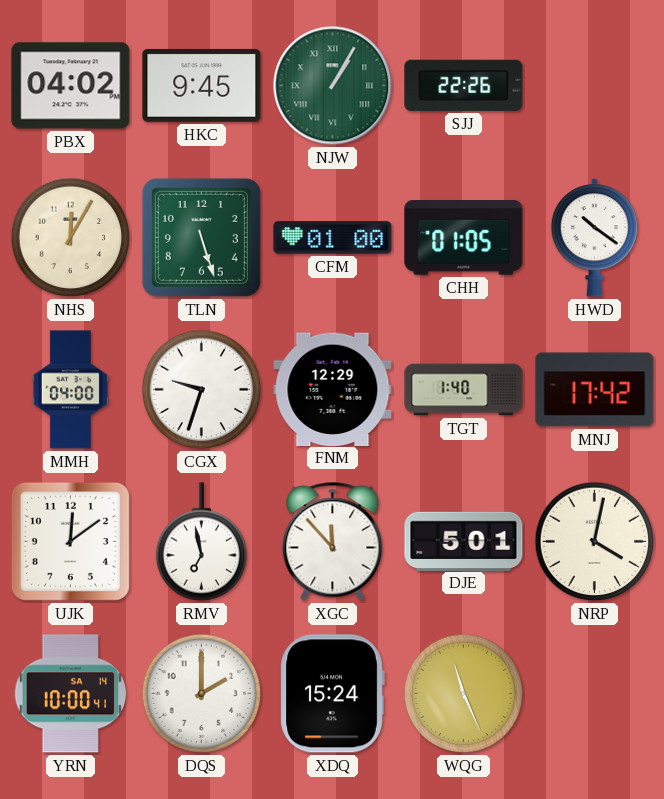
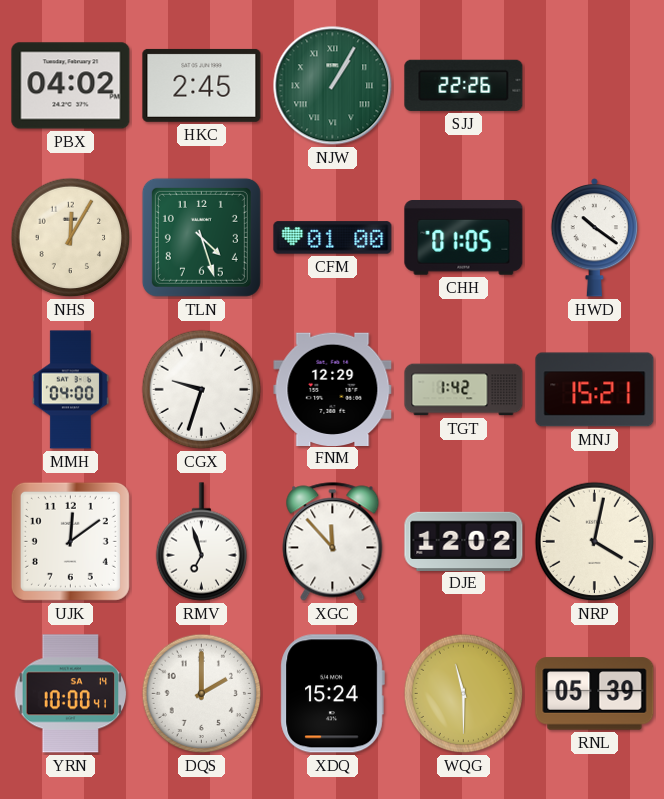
HKC: 9:45 -> 2:45 (202, 85)
TLN: 5:27 -> 4:27 (201, 237)
TGT: 1:40 -> 1:42 (464, 390)
MNJ: 17:42 -> 15:21 (595, 390)
RMV: 6:58 -> 6:57 (201, 542)
DJE: 5:01 -> 12:02 (464, 541)
WQG: 11:26 -> 11:30 (464, 694)
RNL: none -> 05:39 (595, 694)
